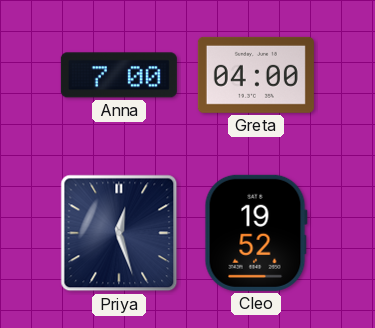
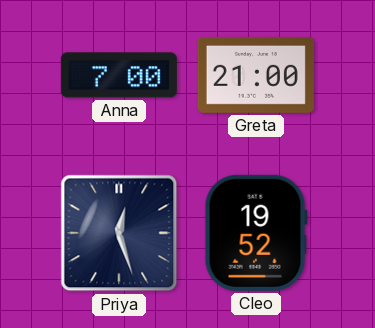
Greta: 04:00 -> 21:00 (256, 75)
